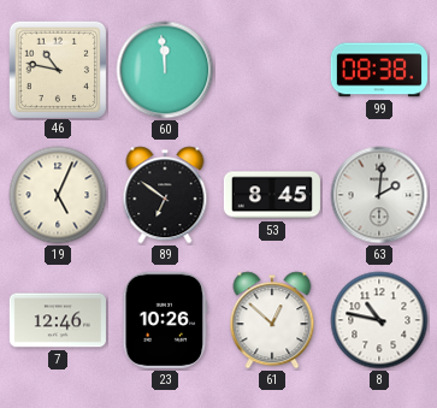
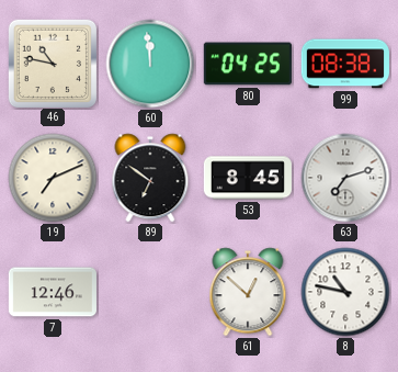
80: none -> 04:25 (248, 64)
19: 5:04 -> 7:11 (53, 178)
63: 2:01 -> 7:12 (345, 178)
23: 10:26 -> none (165, 320)
